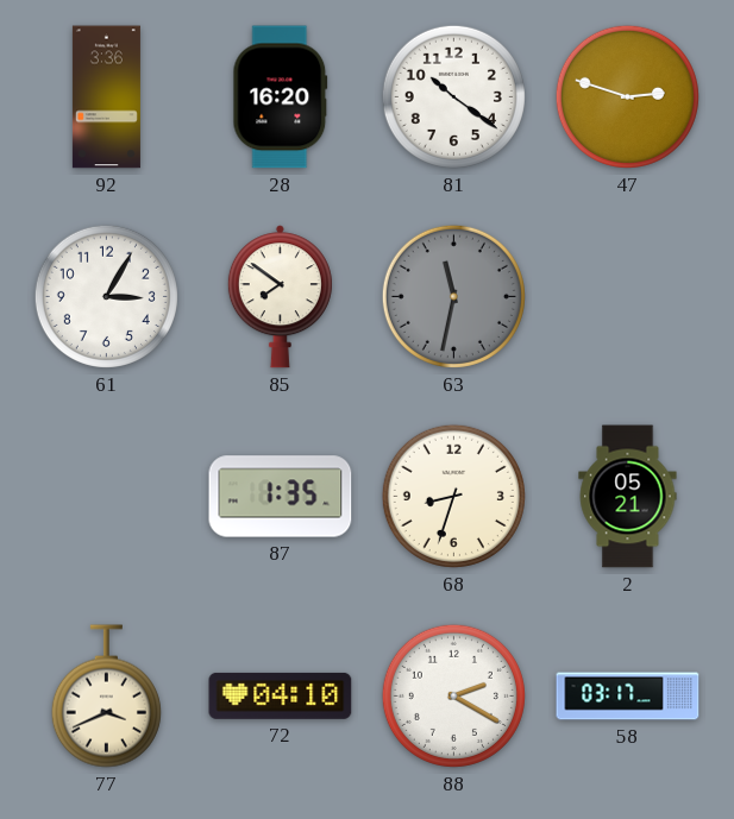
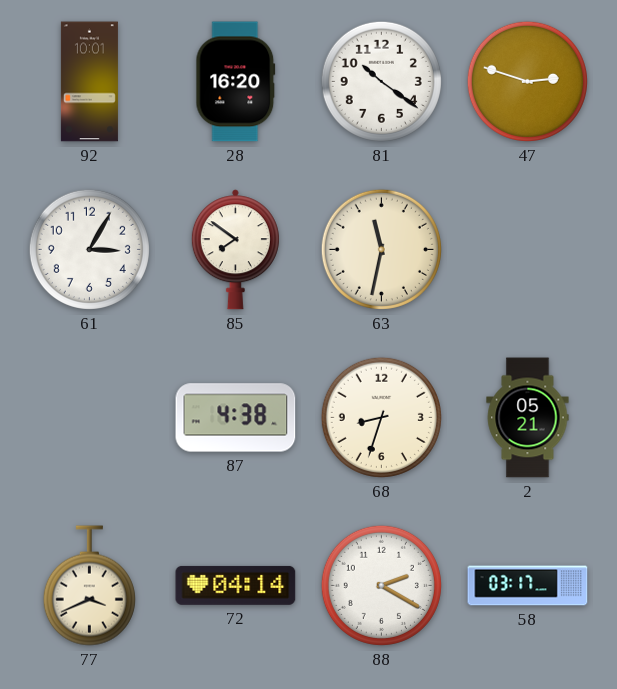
92: 3:36 -> 10:01 (89, 82)
63 dial: grey -> cream (381, 249)
87: 1:35 -> 4:38 (236, 418)
72: 04:10 -> 04:14 (236, 585)
